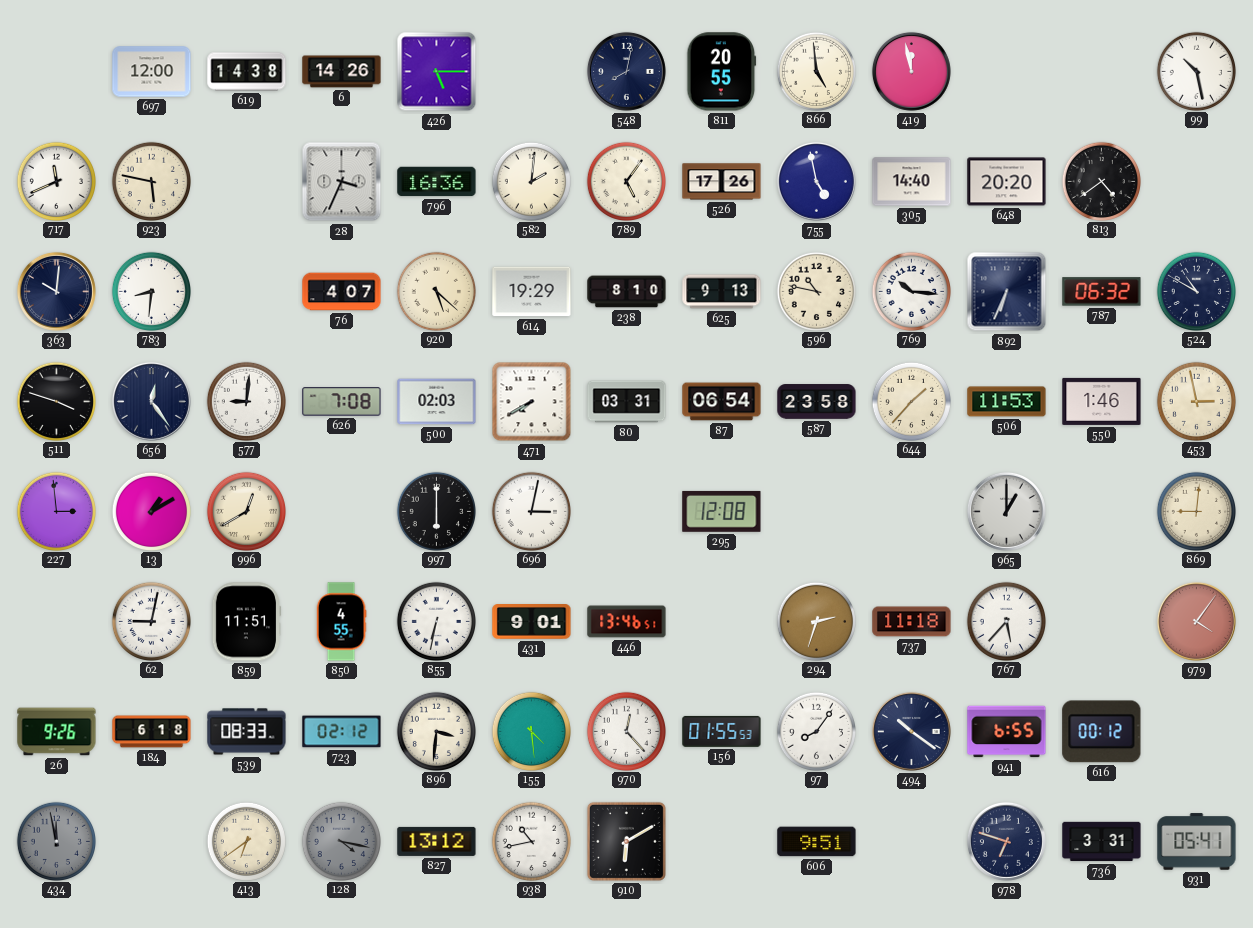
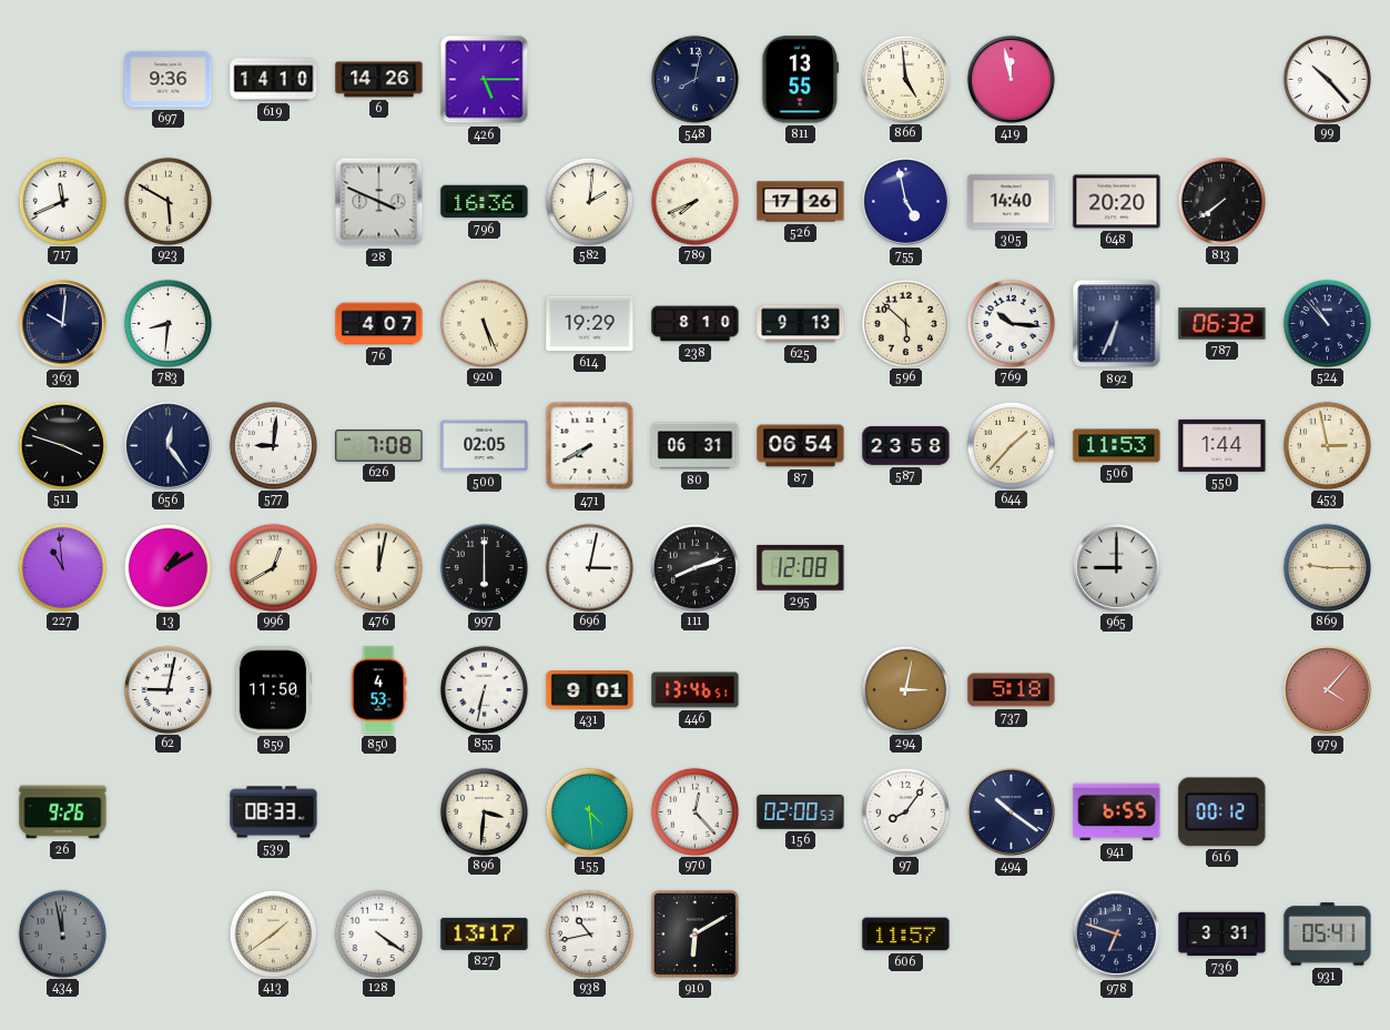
697: 12:00 -> 9:36 (169, 80)
619: 14:38 -> 14:10 (274, 80)
811: 20:55 -> 13:55 (801, 80)
99: 10:28 -> 10:23 (1327, 79)
923: 5:47 -> 5:50 (168, 201)
28: 3:34 -> 3:49 (379, 202)
789: 5:06 -> 7:41 (694, 201)
813: 4:39 -> 7:39 (1221, 201)
920: 5:22 -> 5:26 (484, 323)
596: 10:47 -> 5:52 (905, 323)
524: 10:50 -> 10:53 (1327, 323)
500: 02:03 -> 02:05 (485, 446)
80: 03:31 -> 06:31 (696, 446)
550: 1:46 -> 1:44 (1222, 445)
227: 2:59 -> 10:59 (62, 567)
476: none -> 12:02 (378, 567)
111: none -> 8:12 (694, 567)
965: 1:00 -> 9:00 (1116, 567)
869: 9:01 -> 9:15 (1327, 567)
859: 11:51 -> 11:50 (273, 690)
850: 4:55 -> 4:53 (378, 690)
294: 2:33 -> 3:02 (905, 689)
737: 11:18 -> 5:18 (1012, 690)
767: 5:37 -> none (1006, 621)
979: 4:06 -> 4:07 (1327, 689)
184: 6:18 -> none (152, 732)
723: 02:12 -> none (342, 732)
156: 01:55 -> 02:00 (801, 811)
413: 6:39 -> 1:39 (273, 933)
128: 4:17 -> 4:21 (378, 933)
128 dial: grey -> white (378, 933)
827: 13:12 -> 13:17 (485, 933)
606: 9:51 -> 11:57 (906, 935)
